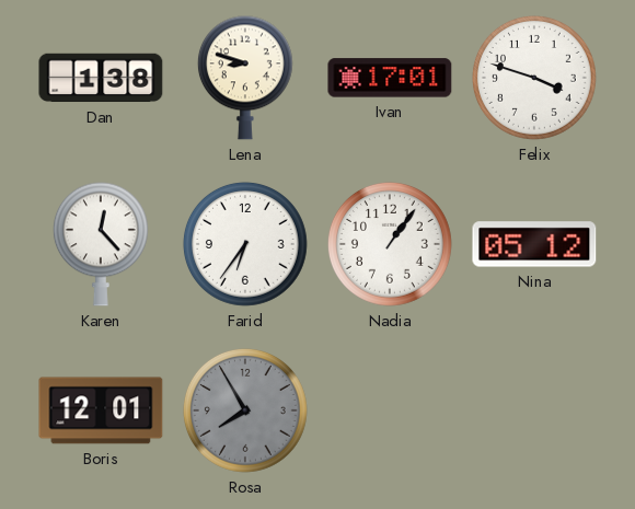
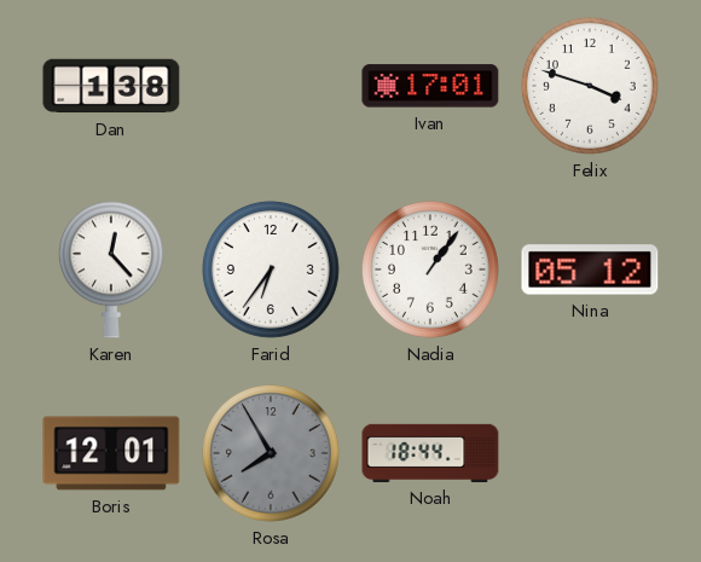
Lena: 8:48 -> none (245, 78)
Noah: none -> 18:44 (430, 453)
